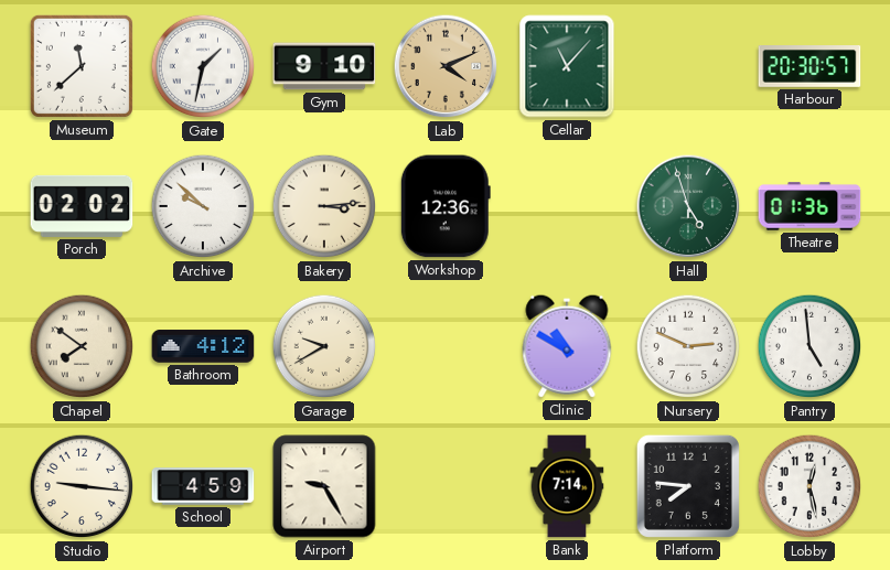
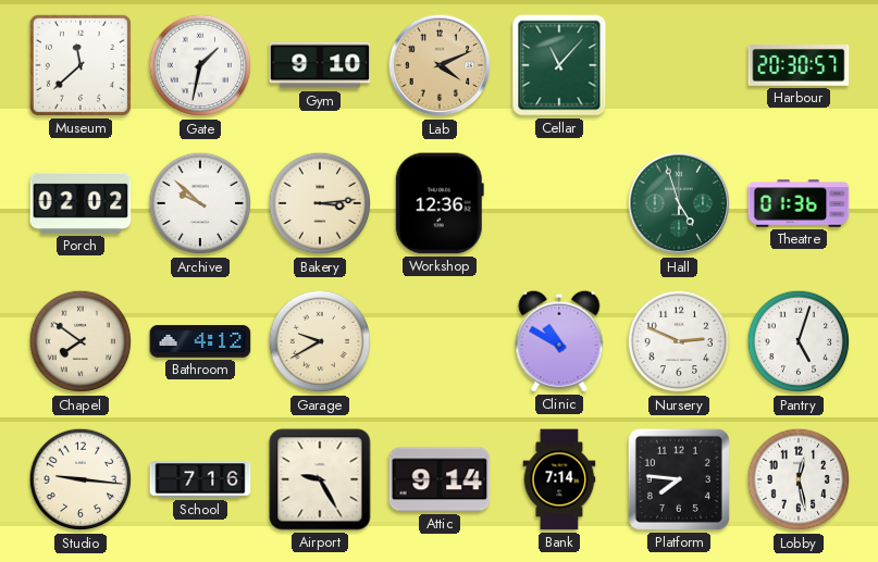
Pantry: 4:59 -> 5:03 (799, 341)
School: 4:59 -> 7:16 (200, 479)
Attic: none -> 9:14 (440, 479)
